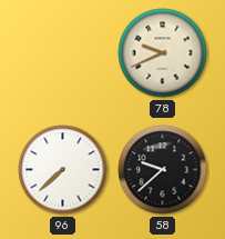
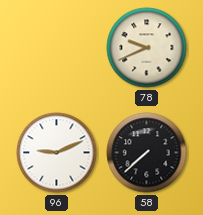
96: 7:38 -> 9:11 (57, 153)
58: 9:38 -> 7:38 (147, 153)
